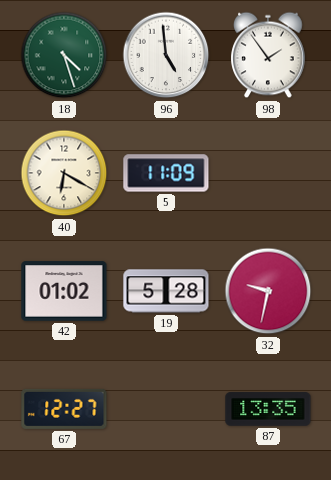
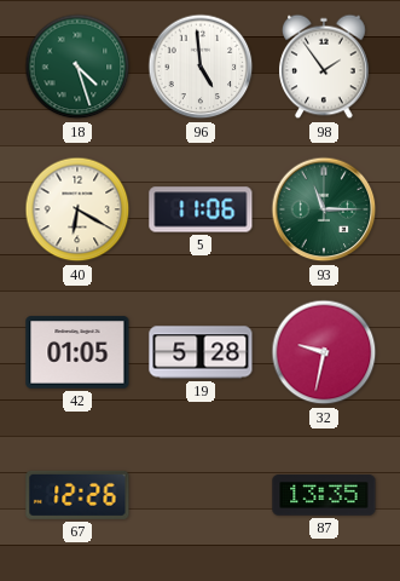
5: 11:09 -> 11:06 (201, 209)
93: none -> 11:15 (324, 209)
42: 01:02 -> 01:05 (77, 352)
67: 12:27 -> 12:26 (77, 495)
